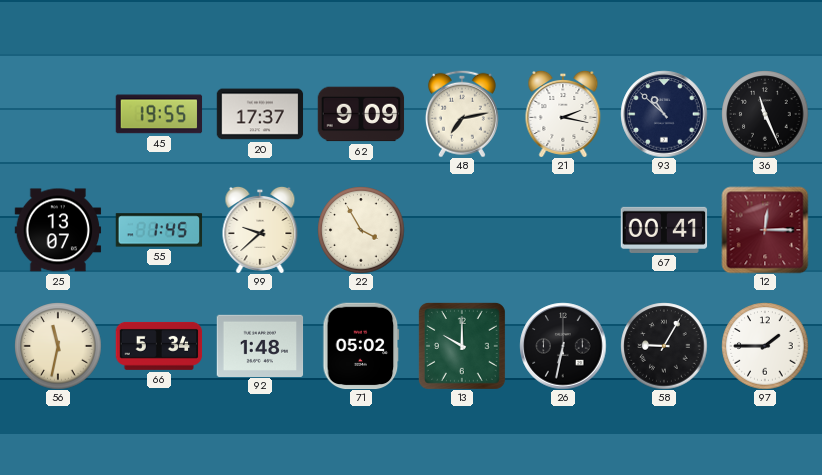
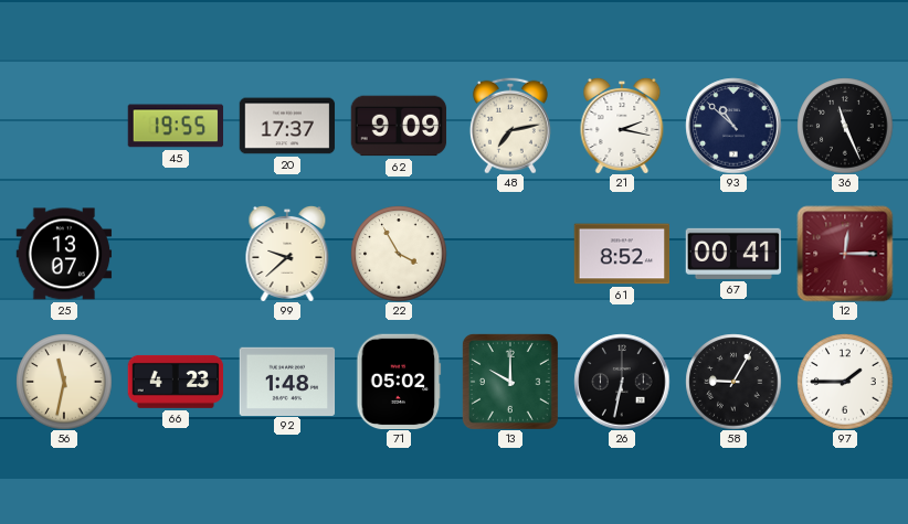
55: 1:45 -> none (159, 230)
61: none -> 8:52 (622, 254)
66: 5:34 -> 4:23 (176, 382)
